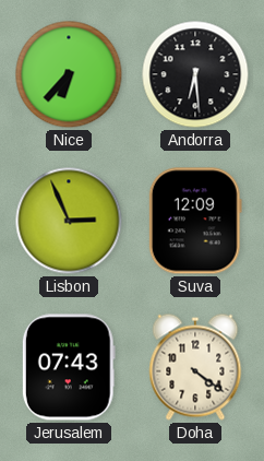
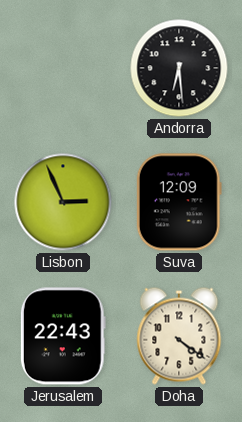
Nice: 6:37 -> none (69, 74)
Jerusalem: 07:43 -> 22:43 (63, 336)
